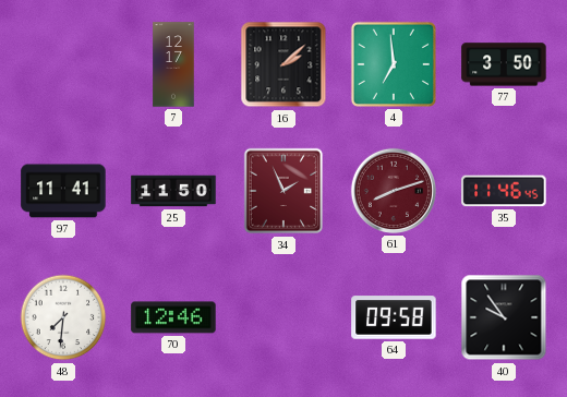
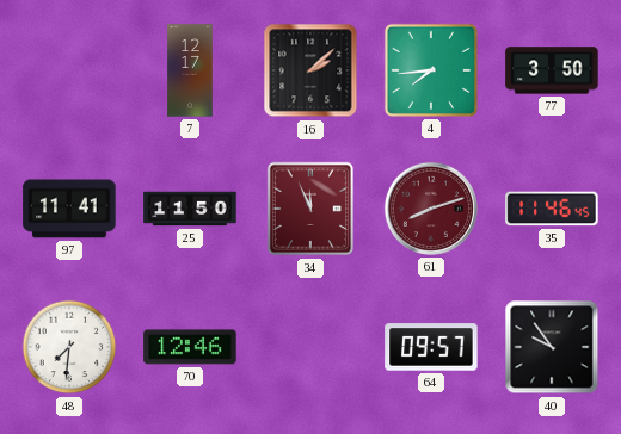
4: 6:59 -> 7:44 (431, 70)
34: 1:56 -> 11:56 (309, 209)
64: 09:58 -> 09:57 (431, 347)
